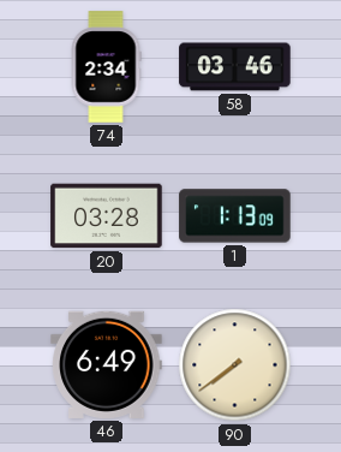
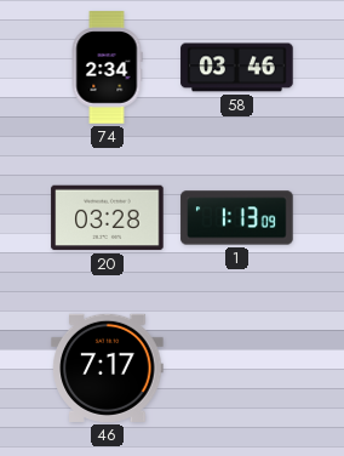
46: 6:49 -> 7:17 (108, 367)
90: 7:39 -> none (235, 365)
